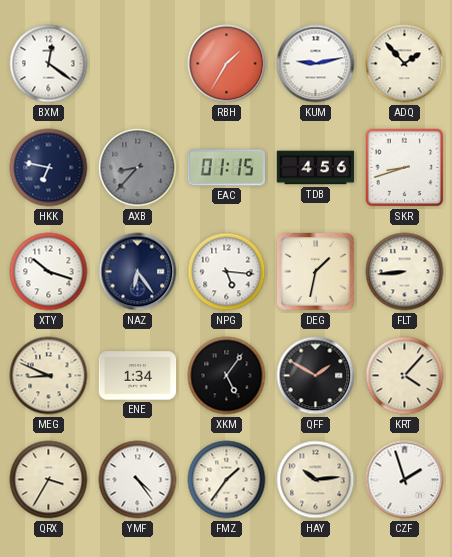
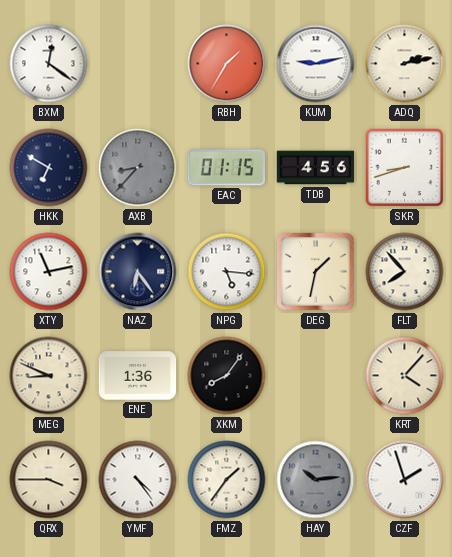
ADQ: 1:53 -> 2:13 (405, 64)
HKK: 6:47 -> 6:50 (49, 168)
XTY: 10:18 -> 11:13 (49, 272)
FLT: 8:44 -> 7:53 (405, 272)
ENE: 1:34 -> 1:36 (138, 376)
XKM: 5:06 -> 8:06 (227, 376)
QFF: 1:50 -> none (316, 376)
QRX: 3:35 -> 3:45 (49, 480)
HAY dial: cream -> grey (316, 480)
